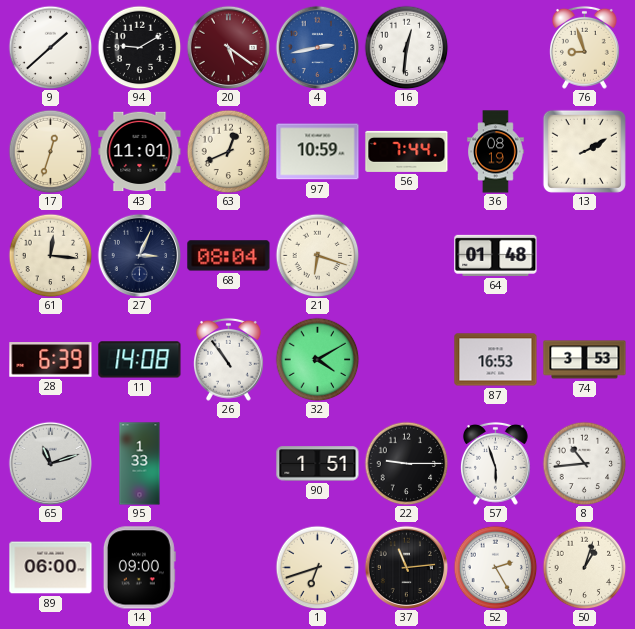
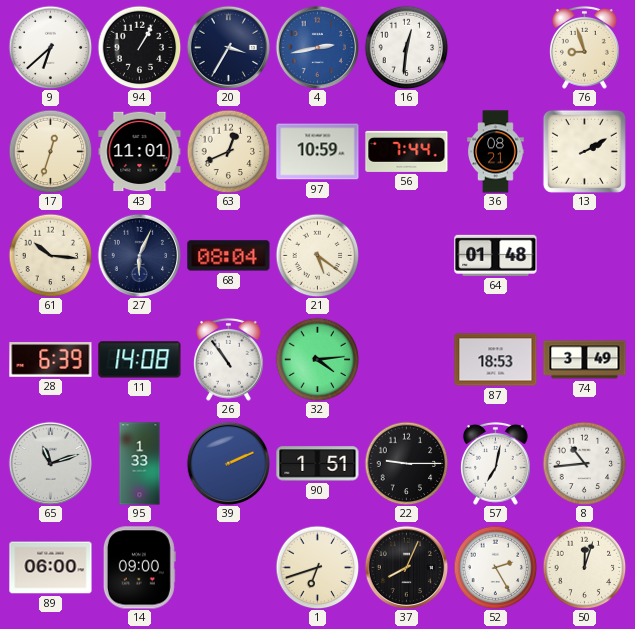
9: 1:38 -> 6:38 (50, 47)
94: 9:10 -> 1:05 (139, 47)
20: 5:21 -> 3:35 (228, 47)
20 dial: burgundy -> navy (228, 47)
36: 08:19 -> 08:21 (496, 152)
61: 12:16 -> 10:16 (50, 255)
27: 3:04 -> 6:04 (139, 255)
21: 6:18 -> 5:21 (317, 255)
32: 4:10 -> 4:14 (317, 359)
87: 16:53 -> 18:53 (496, 360)
74: 3:53 -> 3:49 (585, 360)
39: none -> 2:11 (228, 463)
57: 5:57 -> 7:02 (496, 463)
37: 11:14 -> 8:04 (406, 567)
50: 1:03 -> 12:03 (584, 567)
